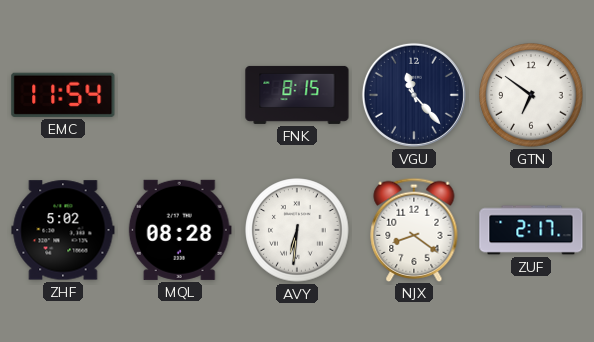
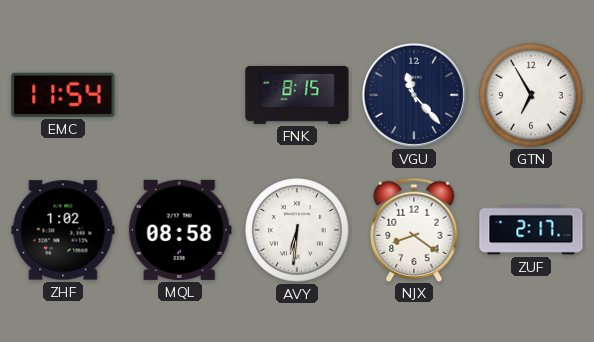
GTN: 6:51 -> 6:55 (531, 95)
ZHF: 5:02 -> 1:02 (63, 230)
MQL: 08:28 -> 08:58 (180, 230)
